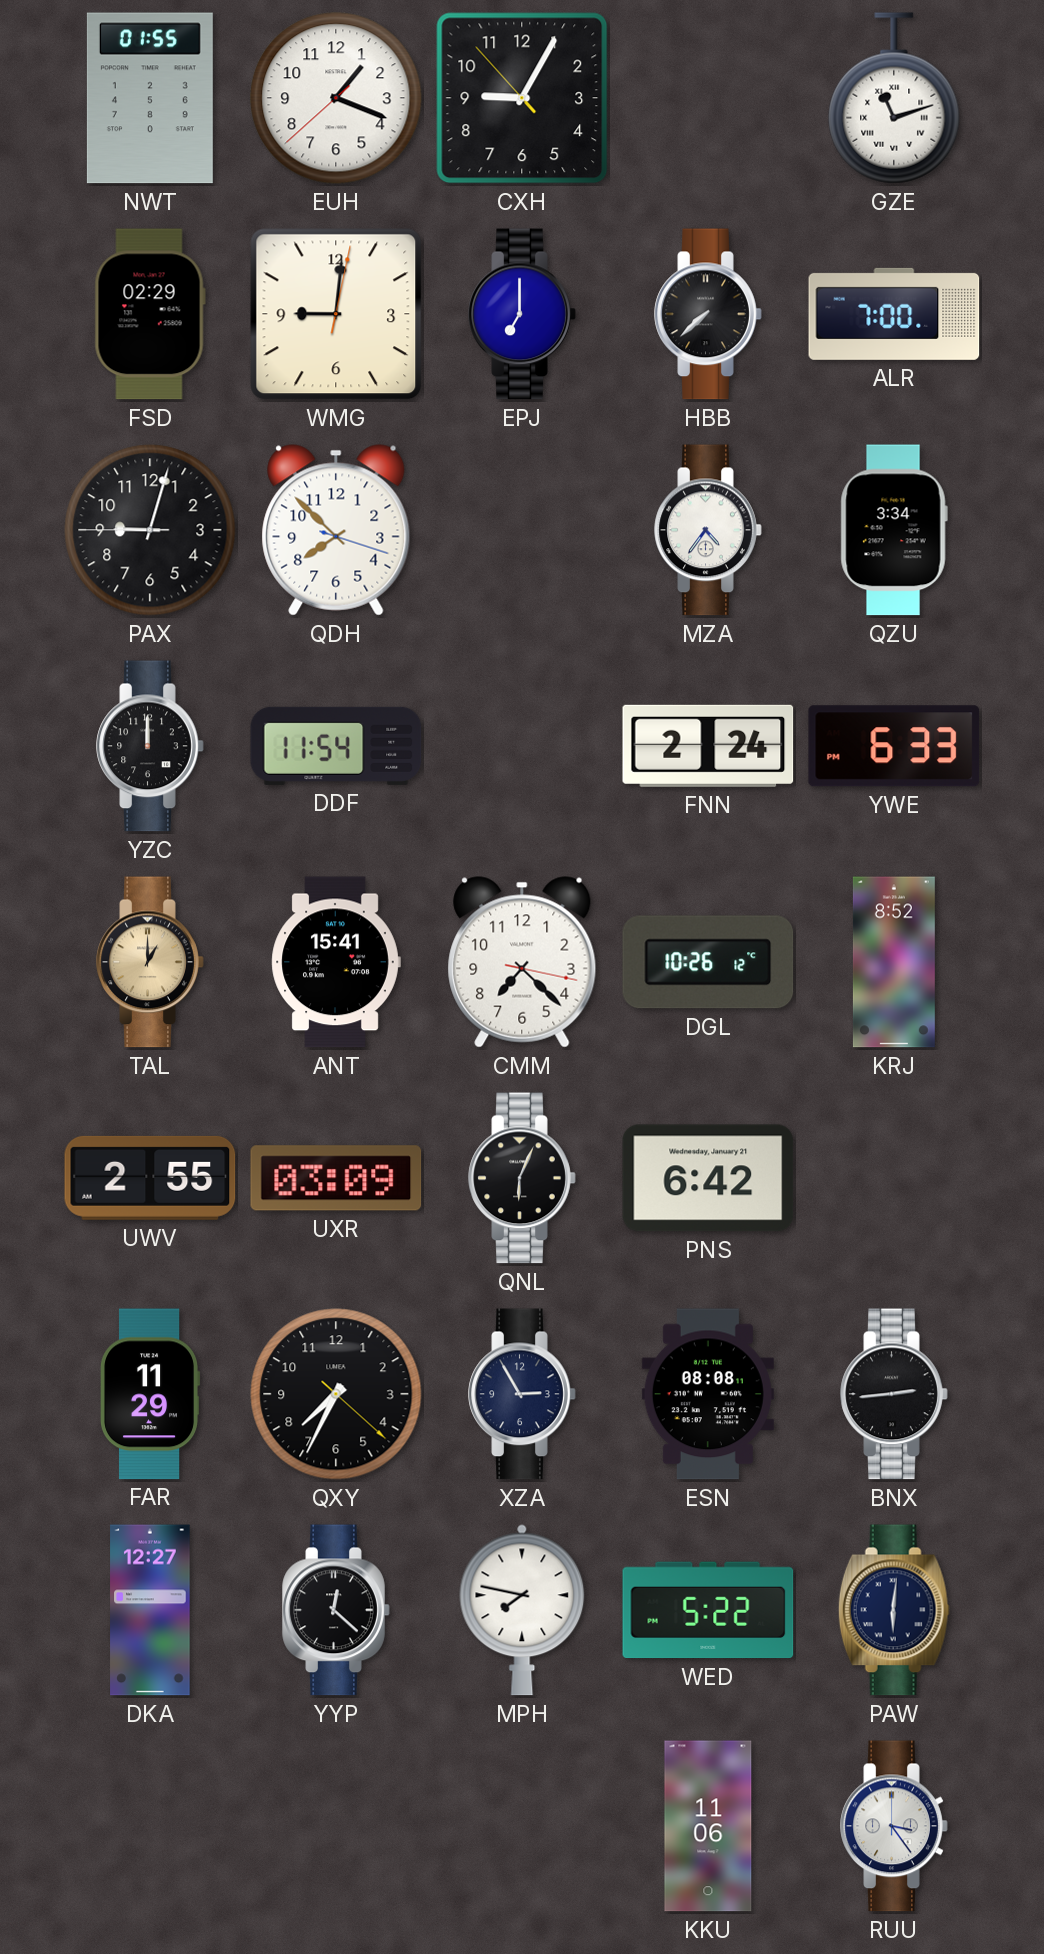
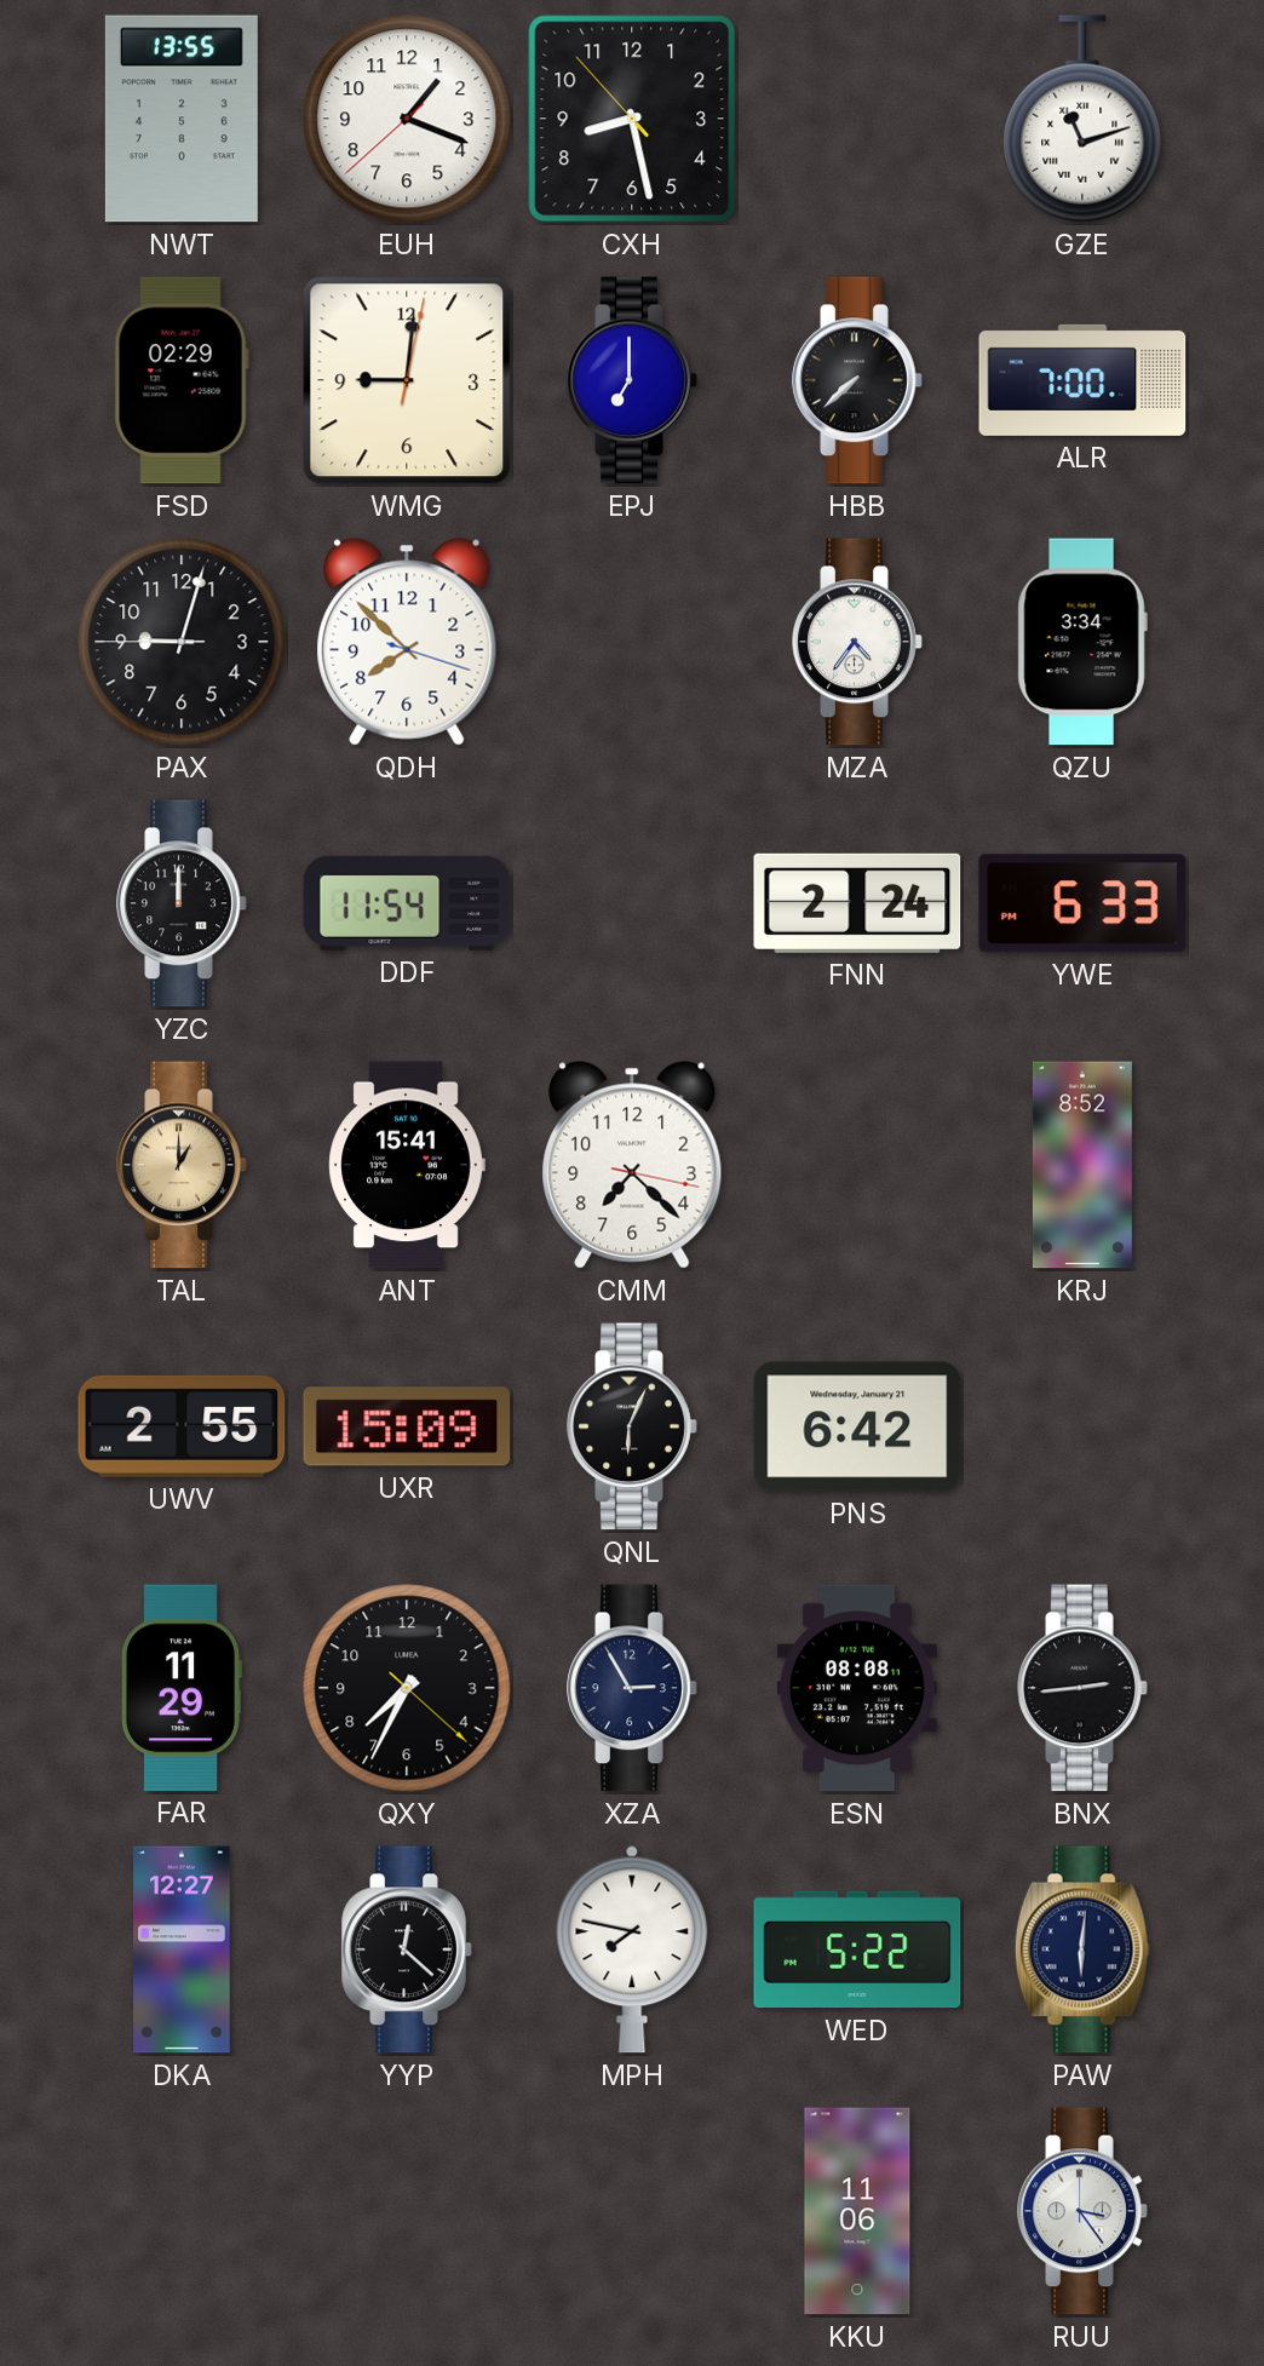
NWT: 01:55 -> 13:55 (182, 119)
CXH: 9:04 -> 8:27 (632, 119)
DGL: 10:26 -> none (708, 962)
UXR: 03:09 -> 15:09 (407, 1426)
